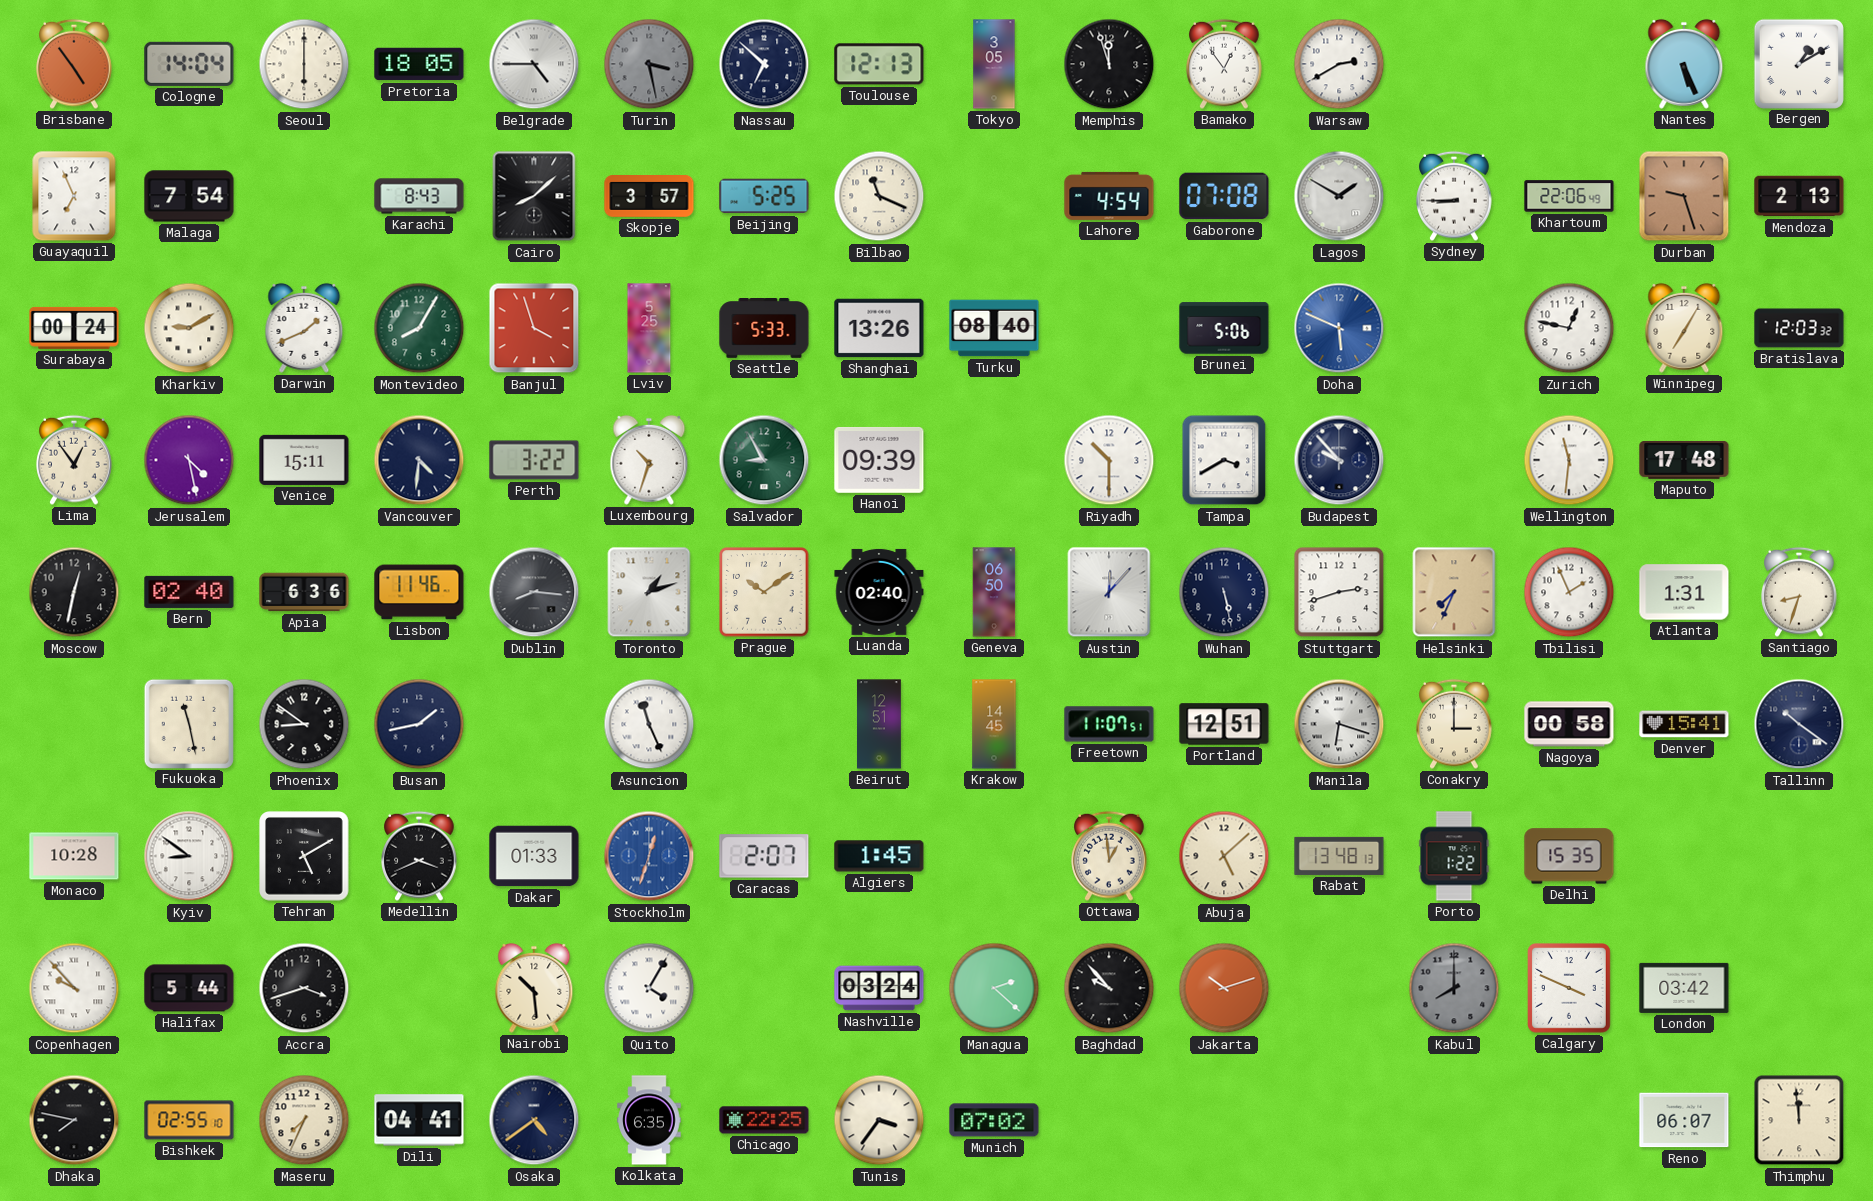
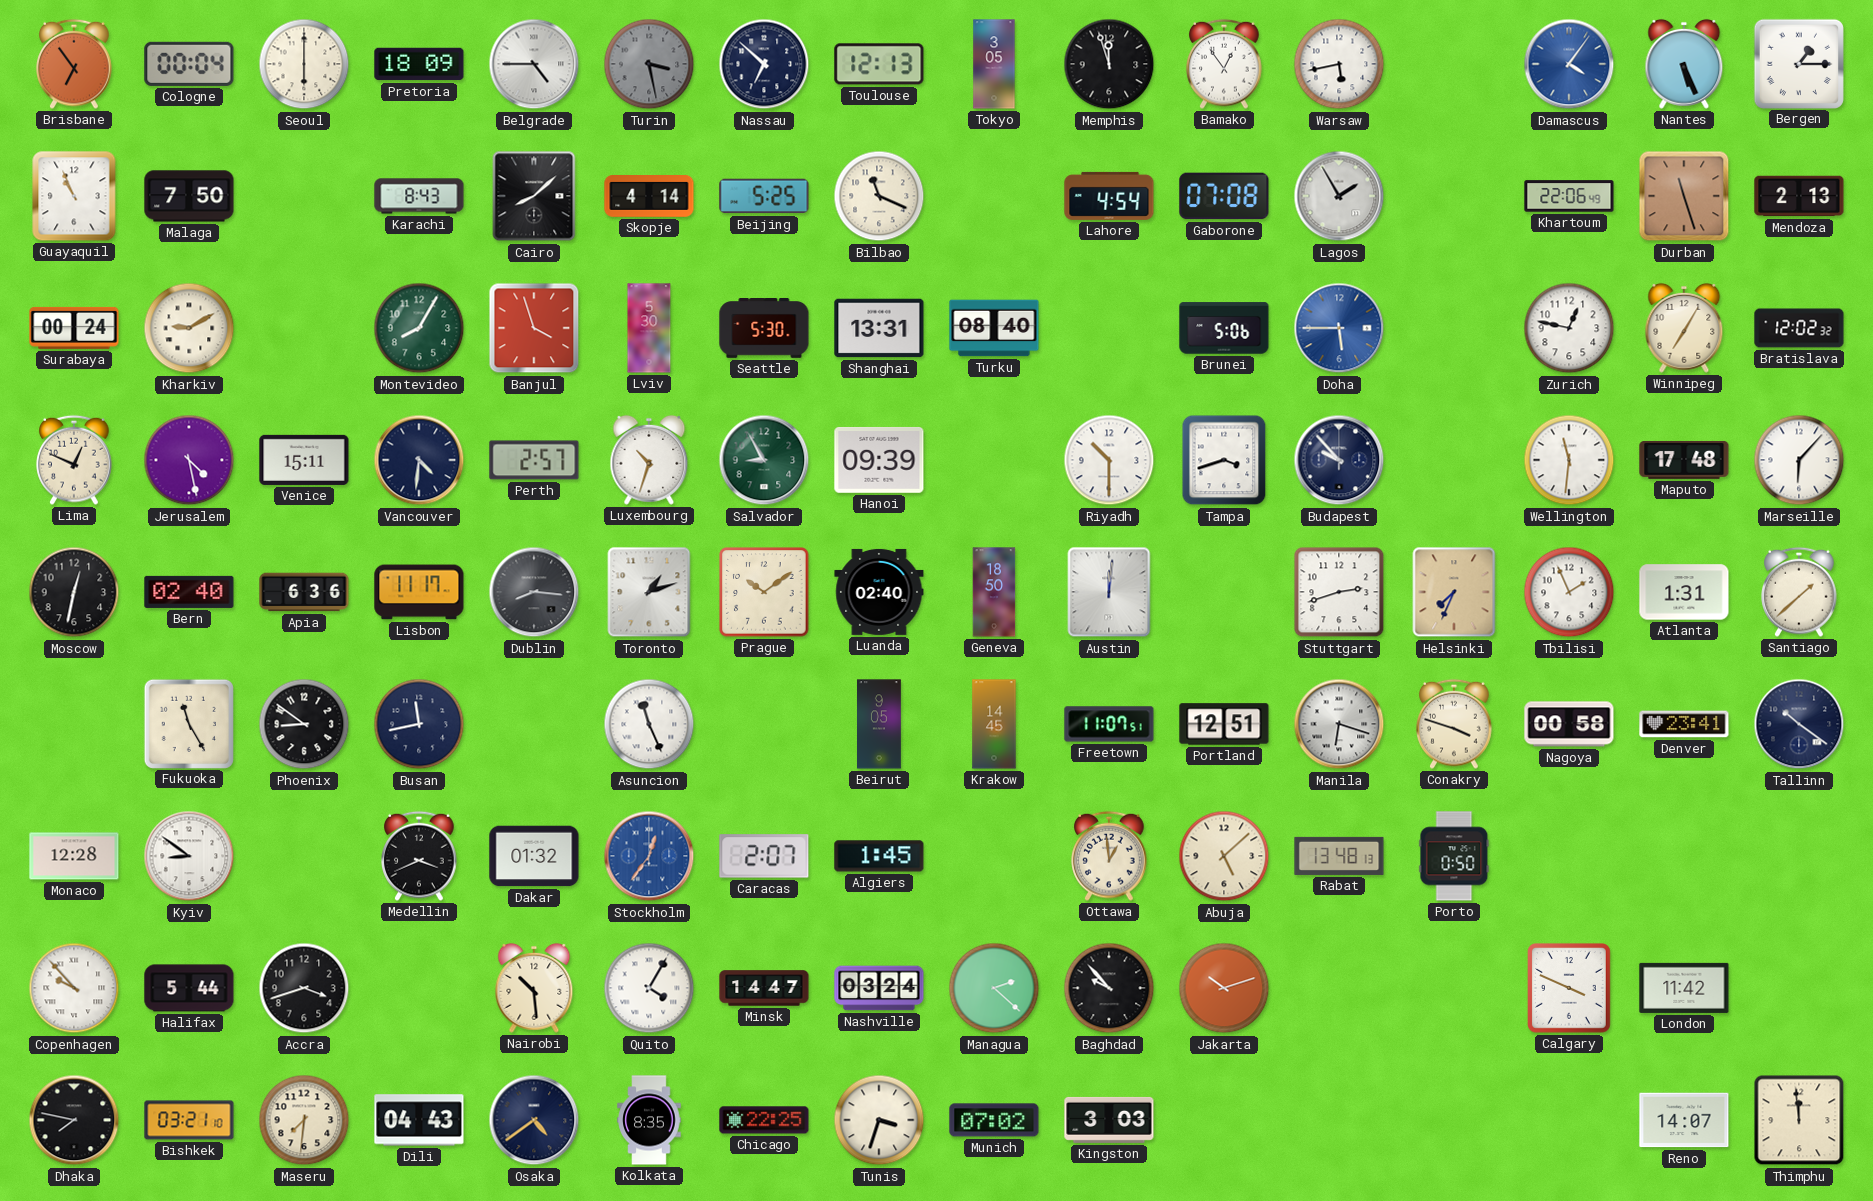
Brisbane: 4:54 -> 6:54 (74, 64)
Cologne: 14:04 -> 00:04 (189, 64)
Pretoria: 18:05 -> 18:09 (419, 64)
Warsaw: 2:40 -> 5:43 (1339, 64)
Damascus: none -> 4:06 (1569, 64)
Bergen: 1:10 -> 1:15 (1798, 63)
Guayaquil: 6:56 -> 10:56 (74, 196)
Malaga: 7:54 -> 7:50 (189, 196)
Skopje: 3:57 -> 4:14 (649, 197)
Lagos: 1:50 -> 1:55 (1339, 196)
Sydney: 8:45 -> none (1454, 196)
Durban: 9:27 -> 11:27 (1684, 196)
Darwin: 1:41 -> none (304, 328)
Lviv: 5:25 -> 5:30 (649, 328)
Seattle: 5:33 -> 5:30 (764, 329)
Shanghai: 13:26 -> 13:31 (879, 328)
Doha: 5:49 -> 5:45 (1339, 328)
Bratislava: 12:03 -> 12:02 (1799, 328)
Lima: 12:54 -> 12:49 (74, 460)
Perth: 3:22 -> 2:57 (534, 460)
Tampa: 3:40 -> 3:42 (1224, 460)
Marseille: none -> 6:07 (1799, 460)
Lisbon: 11:46 -> 11:17 (419, 592)
Geneva: 06:50 -> 18:50 (994, 592)
Austin: 12:07 -> 12:01 (1109, 592)
Wuhan: 5:28 -> none (1224, 592)
Santiago: 8:33 -> 1:38 (1799, 592)
Fukuoka: 11:28 -> 11:25 (188, 723)
Busan: 1:43 -> 11:43 (419, 724)
Beirut: 12:51 -> 9:05 (880, 724)
Conakry: 3:00 -> 3:48 (1454, 724)
Denver: 15:41 -> 23:41 (1684, 724)
Monaco: 10:28 -> 12:28 (74, 856)
Tehran: 5:10 -> none (304, 856)
Dakar: 01:33 -> 01:32 (534, 856)
Stockholm: 12:33 -> 12:36 (649, 856)
Porto: 1:22 -> 0:50 (1454, 856)
Delhi: 15:35 -> none (1569, 856)
Minsk: none -> 14:47 (764, 988)
Kabul: 8:00 -> none (1454, 988)
London: 03:42 -> 11:42 (1684, 988)
Bishkek: 02:55 -> 03:21 (189, 1120)
Maseru: 7:34 -> 7:31 (304, 1120)
Dili: 04:41 -> 04:43 (419, 1120)
Kolkata: 6:35 -> 8:35 (649, 1120)
Tunis: 3:36 -> 3:33 (879, 1120)
Kingston: none -> 3:03 (1109, 1120)
Reno: 06:07 -> 14:07 (1684, 1120)
